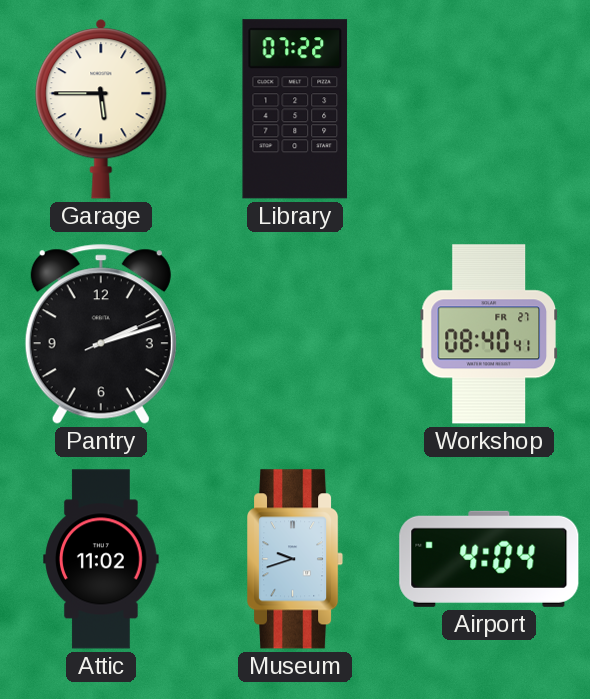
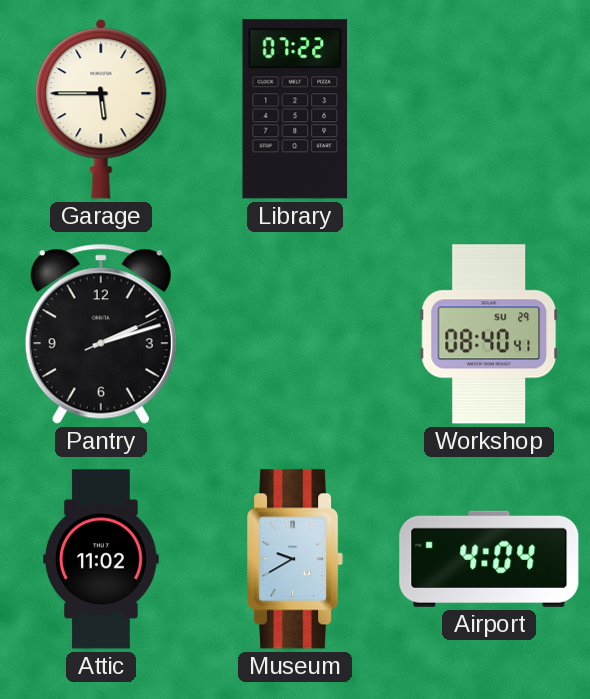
Workshop date: FR 27 -> SU 29 (488, 334)
Museum: 9:42 -> 9:40 (296, 559)
